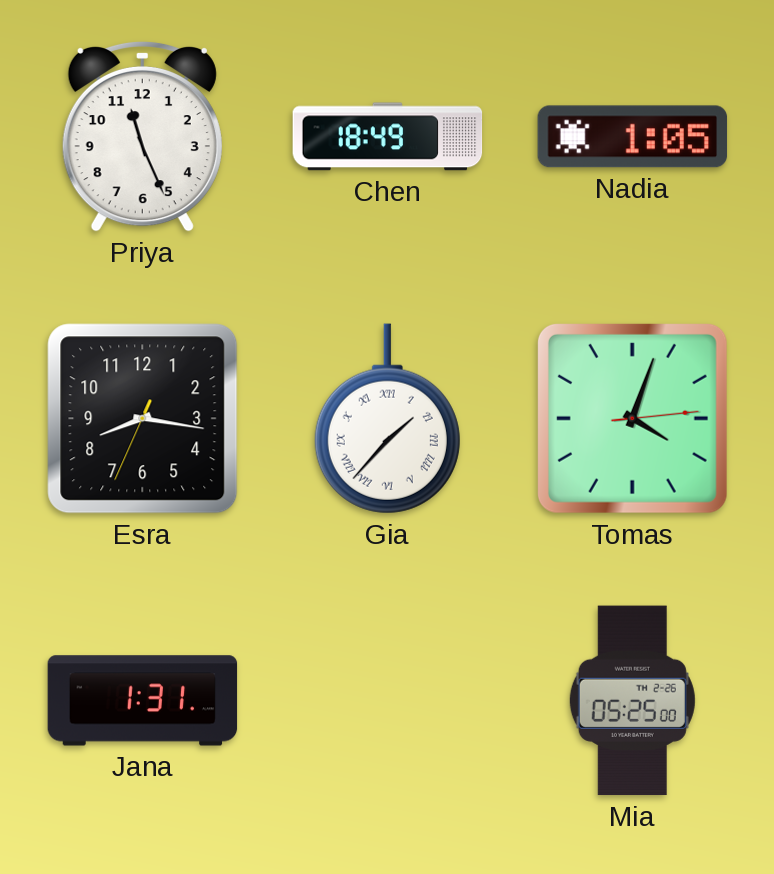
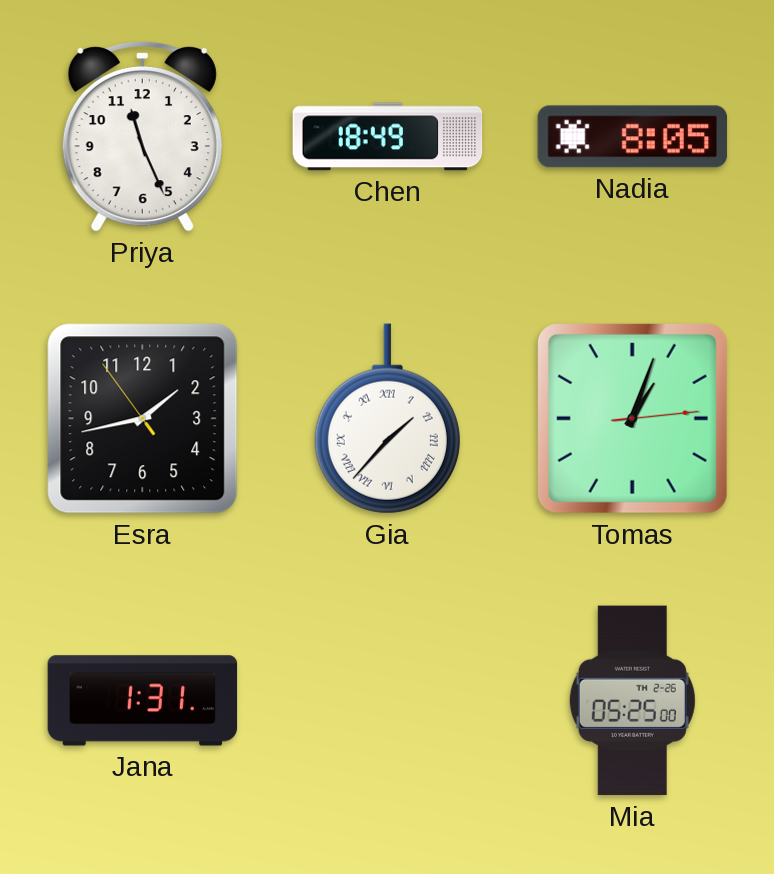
Nadia: 1:05 -> 8:05 (633, 137)
Esra: 8:16 -> 1:42 (143, 419)
Tomas: 4:03 -> 1:03 (632, 418)
